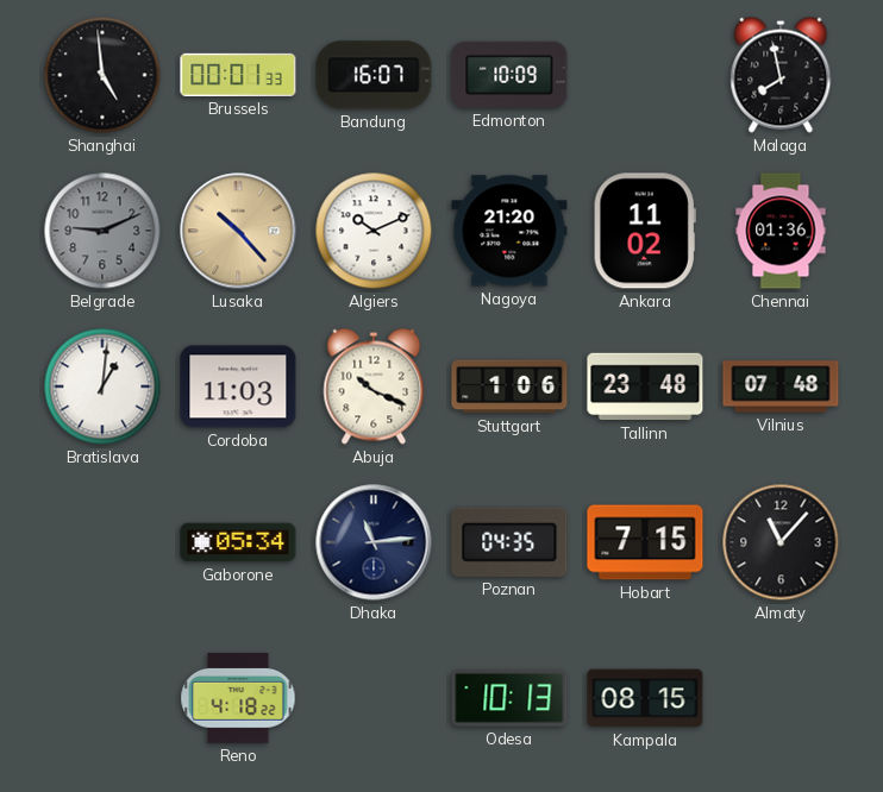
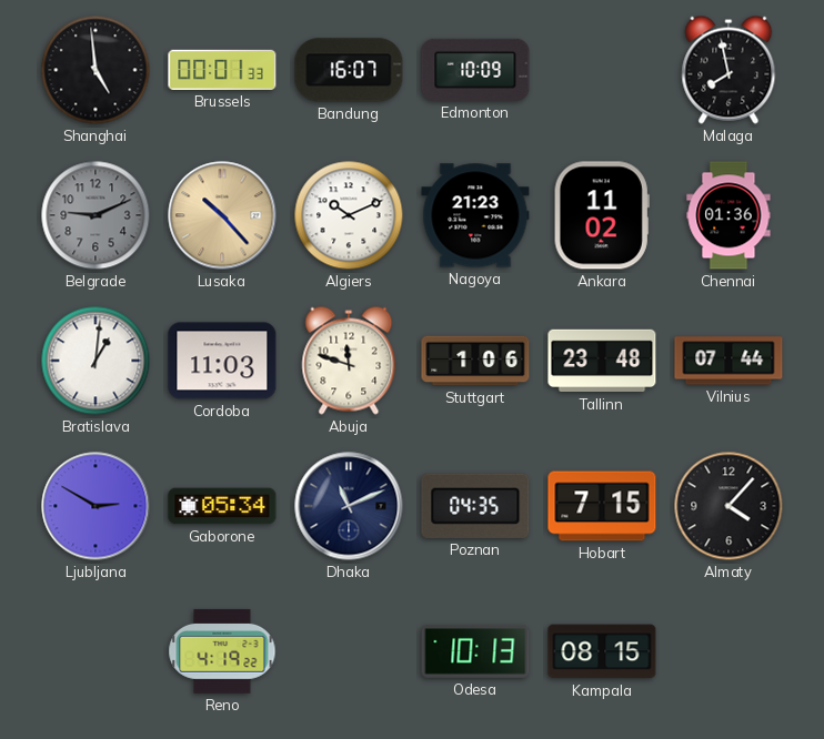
Nagoya: 21:20 -> 21:23 (475, 215)
Abuja: 10:19 -> 11:48 (349, 361)
Vilnius: 07:48 -> 07:44 (728, 361)
Ljubljana: none -> 2:50 (96, 506)
Dhaka: 11:14 -> 11:11 (349, 506)
Almaty: 11:07 -> 4:07 (728, 506)
Reno: 4:18 -> 4:19 (222, 651)
